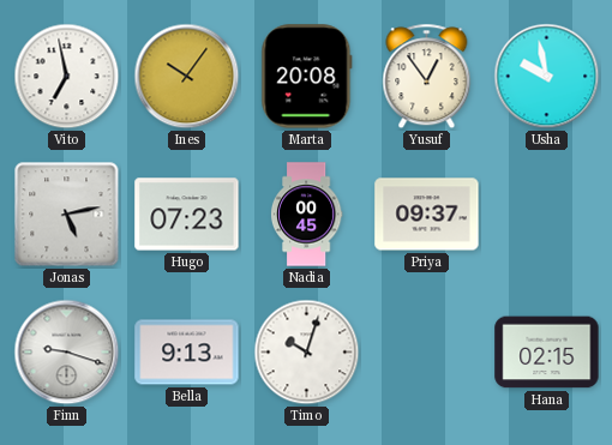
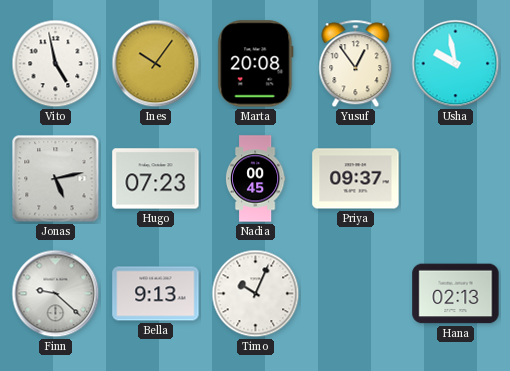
Vito: 6:58 -> 4:58 (56, 64)
Finn: 9:18 -> 9:22 (56, 294)
Timo: 10:03 -> 10:04 (256, 294)
Hana: 02:15 -> 02:13 (456, 294)
